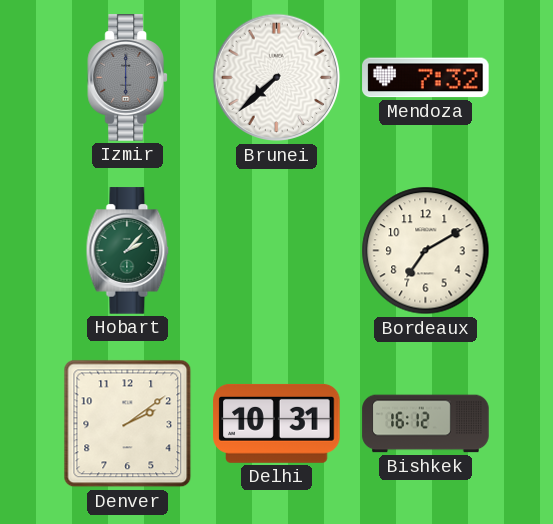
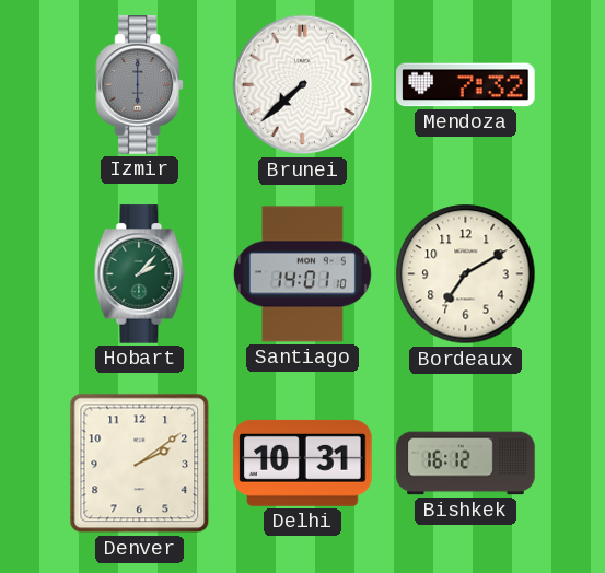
Santiago: none -> 14:01 (302, 274)
